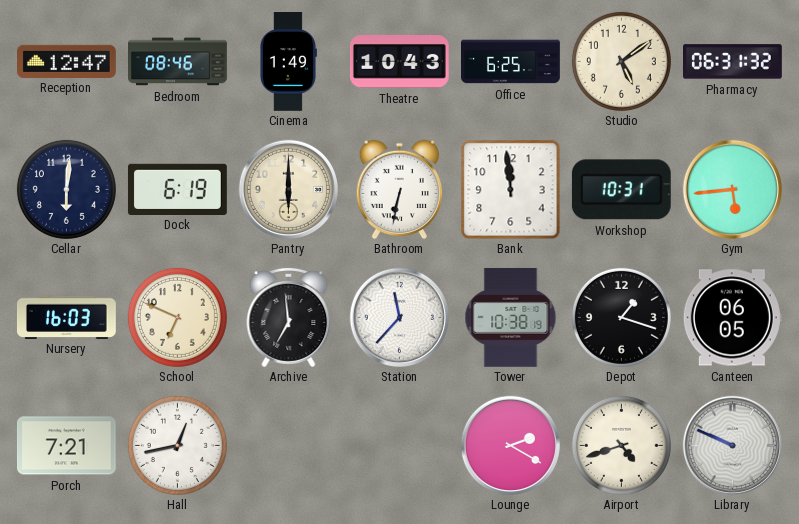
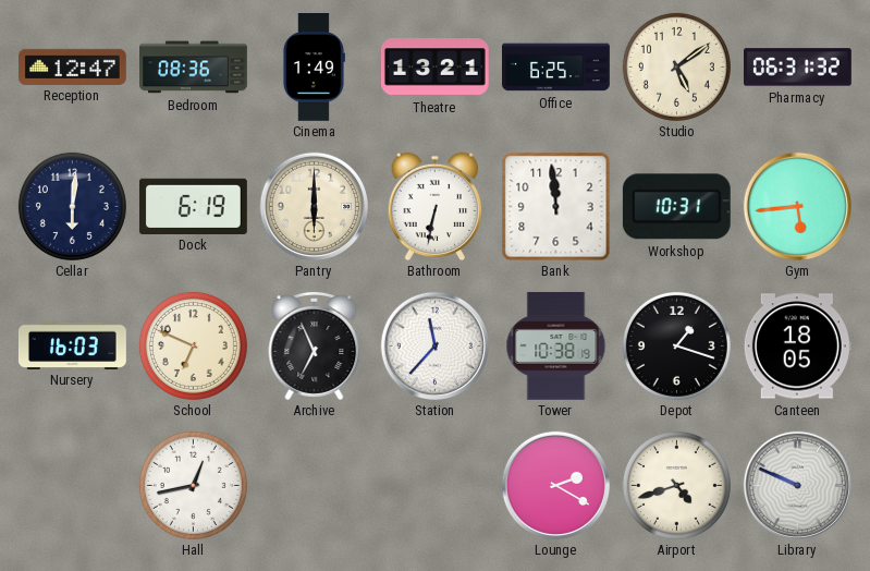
Bedroom: 08:46 -> 08:36 (194, 68)
Theatre: 10:43 -> 13:21 (434, 68)
Archive: 6:59 -> 6:56 (315, 345)
Canteen: 06:05 -> 18:05 (797, 347)
Porch: 7:21 -> none (66, 446)
